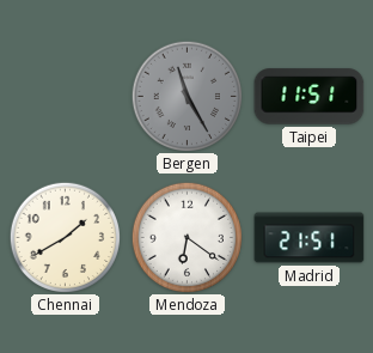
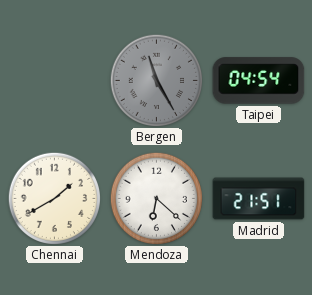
Taipei: 11:51 -> 04:54 (259, 81)
Mendoza: 6:21 -> 6:22 (156, 198)
